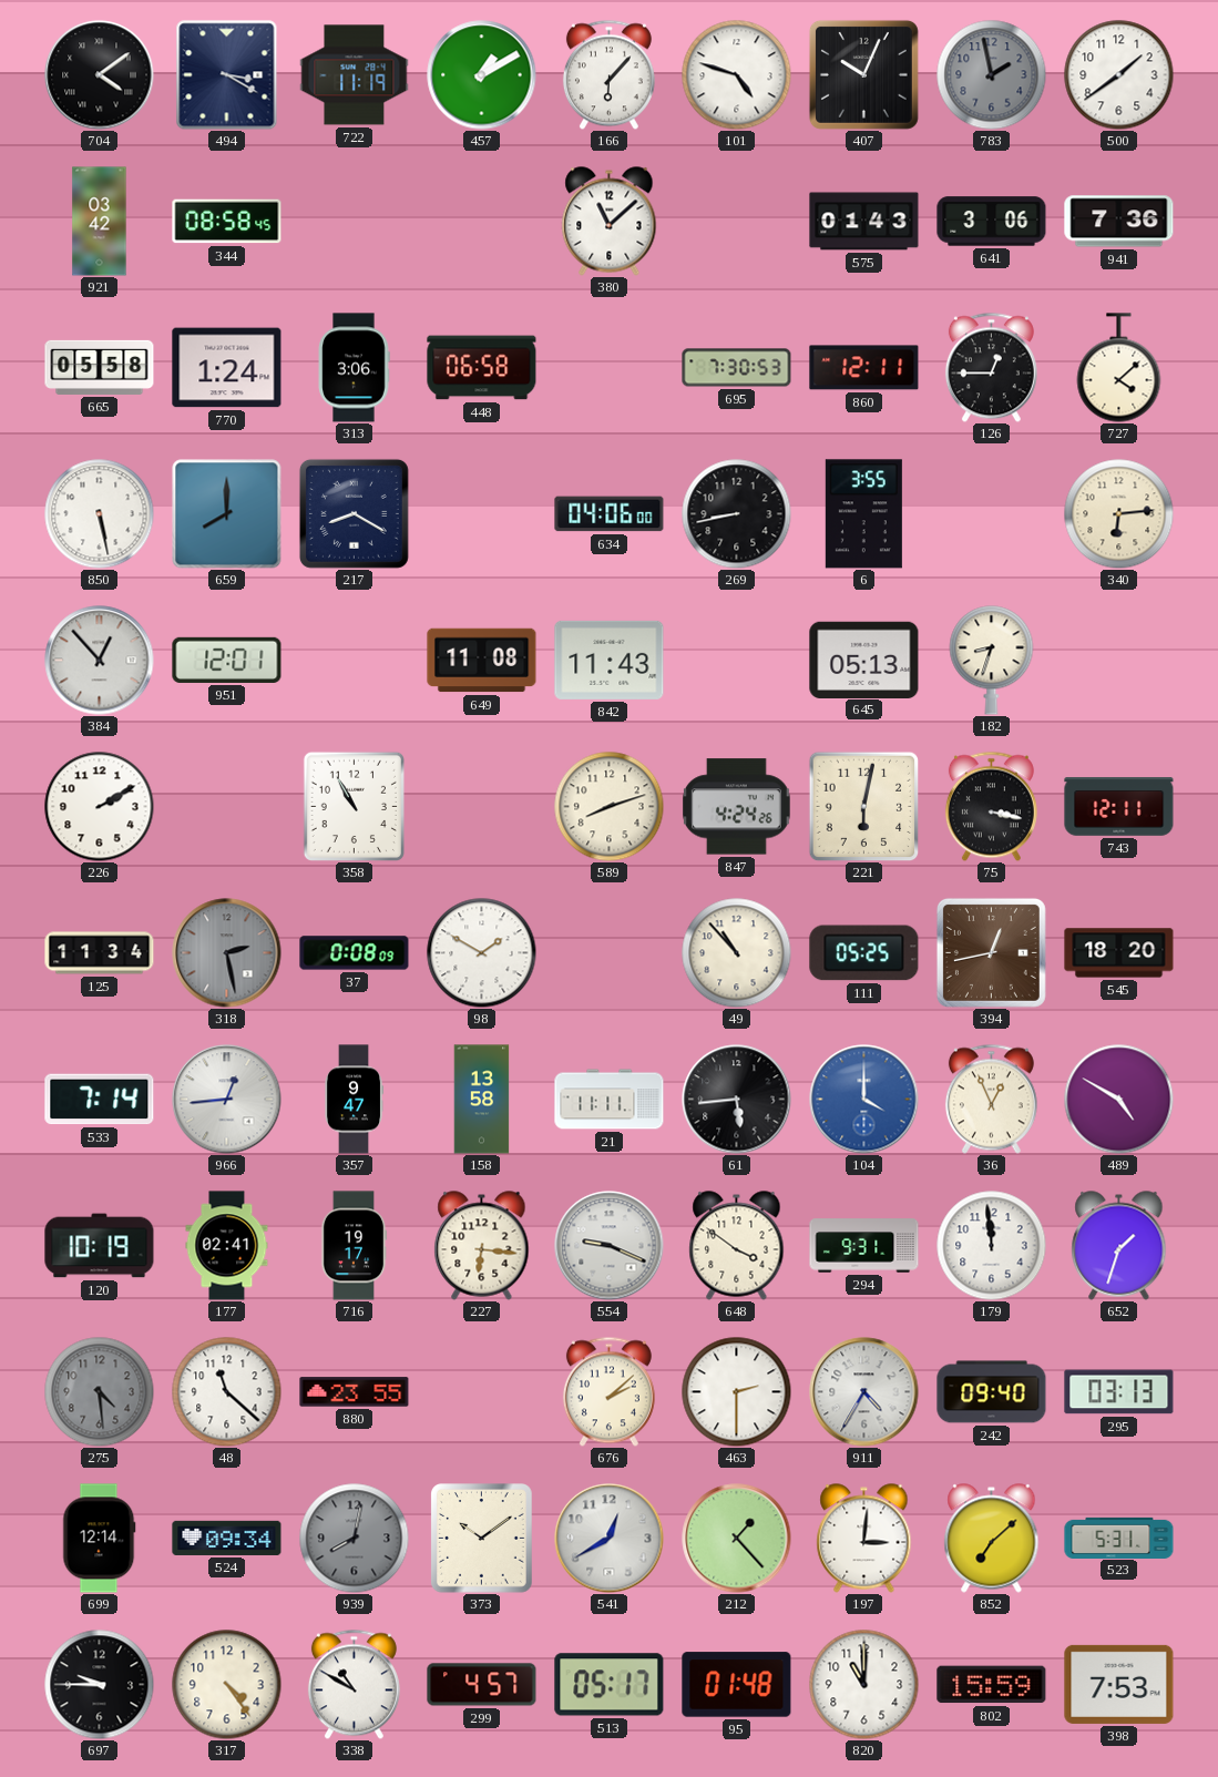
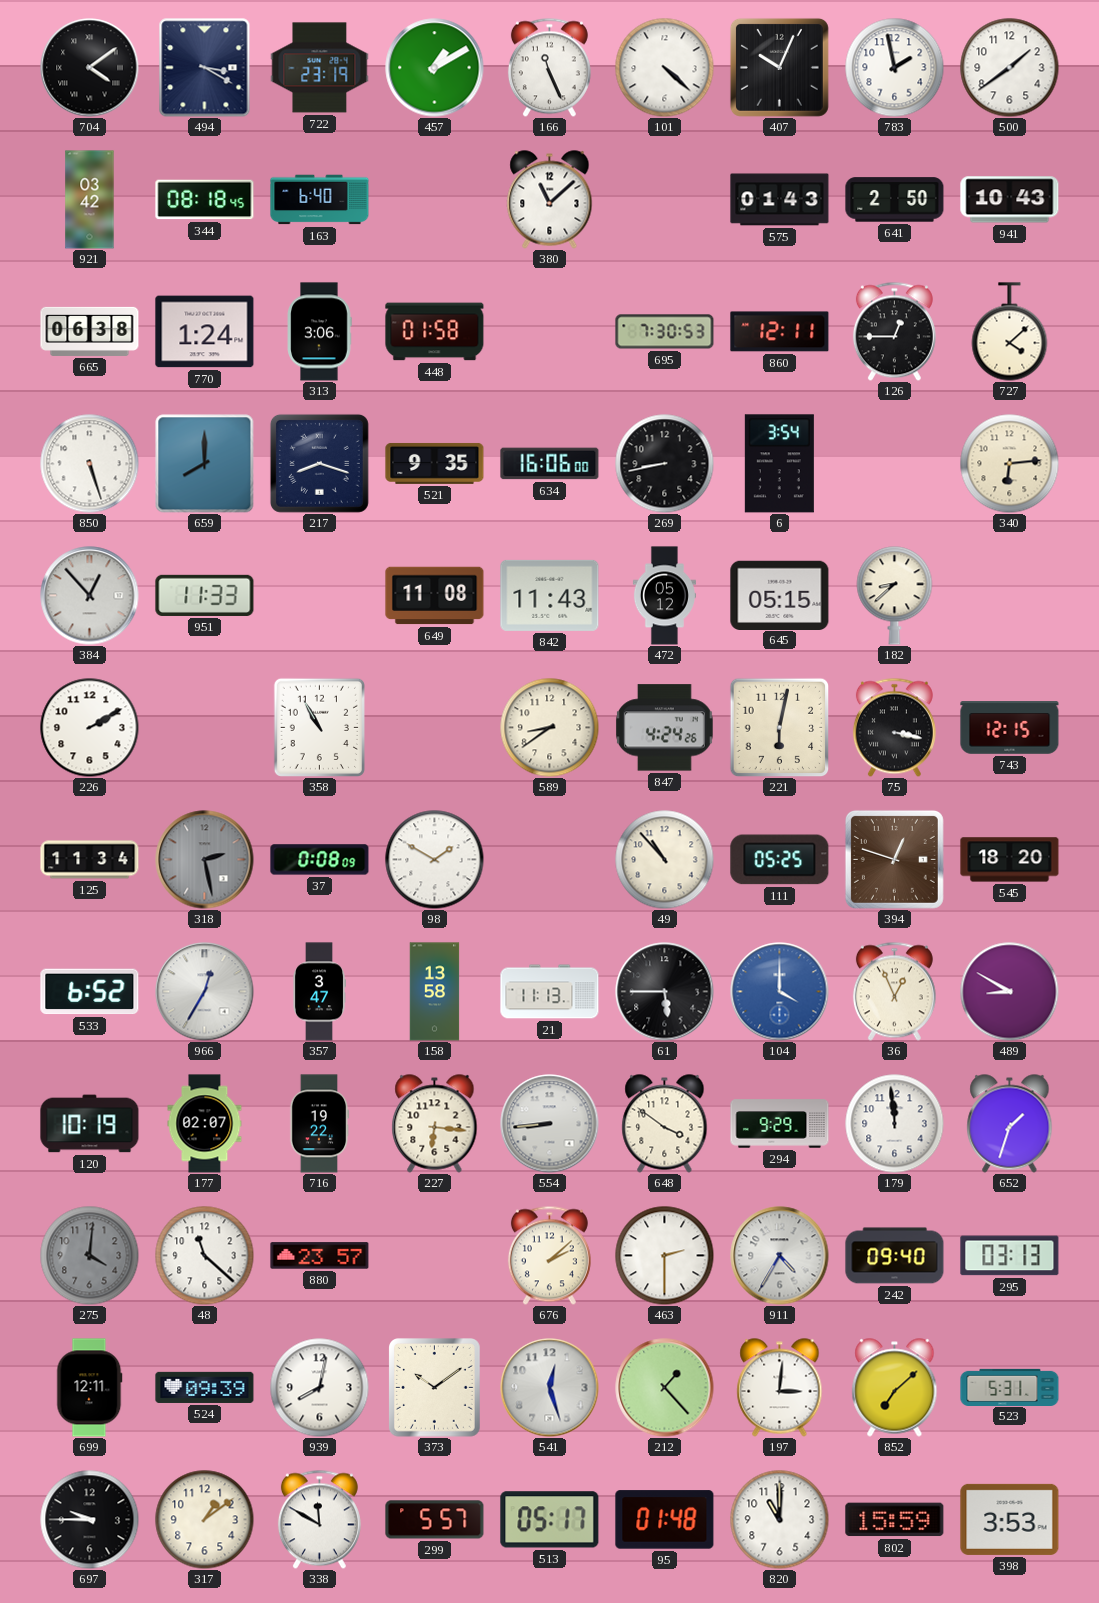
722: 11:19 -> 23:19 (320, 68)
166: 6:07 -> 11:26 (549, 67)
101: 4:48 -> 4:22 (665, 68)
783 dial: grey -> white (895, 68)
344: 08:58 -> 08:18 (205, 200)
163: none -> 6:40 (320, 200)
641: 3:06 -> 2:50 (895, 200)
941: 7:36 -> 10:43 (1010, 200)
665: 05:58 -> 06:38 (90, 331)
448: 06:58 -> 01:58 (435, 332)
850: 5:28 -> 5:27 (90, 464)
217: 8:20 -> 8:18 (319, 463)
521: none -> 9:35 (435, 463)
634: 04:06 -> 16:06 (550, 464)
6: 3:55 -> 3:54 (779, 464)
951: 12:01 -> 11:33 (205, 595)
472: none -> 05:12 (664, 596)
645: 05:13 -> 05:15 (780, 595)
182: 8:33 -> 8:38 (895, 596)
589: 8:12 -> 8:39 (550, 728)
743: 12:11 -> 12:15 (1010, 728)
394: 12:43 -> 12:48 (894, 859)
533: 7:14 -> 6:52 (90, 992)
966: 12:44 -> 12:35 (205, 992)
357: 9:47 -> 3:47 (319, 992)
21: 11:11 -> 11:13 (550, 992)
61: 5:44 -> 5:45 (665, 992)
489: 4:50 -> 8:50 (1010, 992)
177: 02:41 -> 02:07 (205, 1124)
716: 19:17 -> 19:22 (319, 1124)
554: 9:19 -> 8:44 (550, 1124)
294: 9:31 -> 9:29 (780, 1124)
275: 4:29 -> 4:01 (90, 1256)
880: 23:55 -> 23:57 (320, 1256)
699: 12:14 -> 12:11 (90, 1388)
524: 09:34 -> 09:39 (205, 1387)
939 dial: grey -> white (320, 1388)
541: 12:40 -> 12:27 (550, 1388)
317: 4:24 -> 1:09 (205, 1520)
338: 10:50 -> 11:50 (319, 1519)
299: 4:57 -> 5:57 (435, 1520)
398: 7:53 -> 3:53 (1010, 1519)
